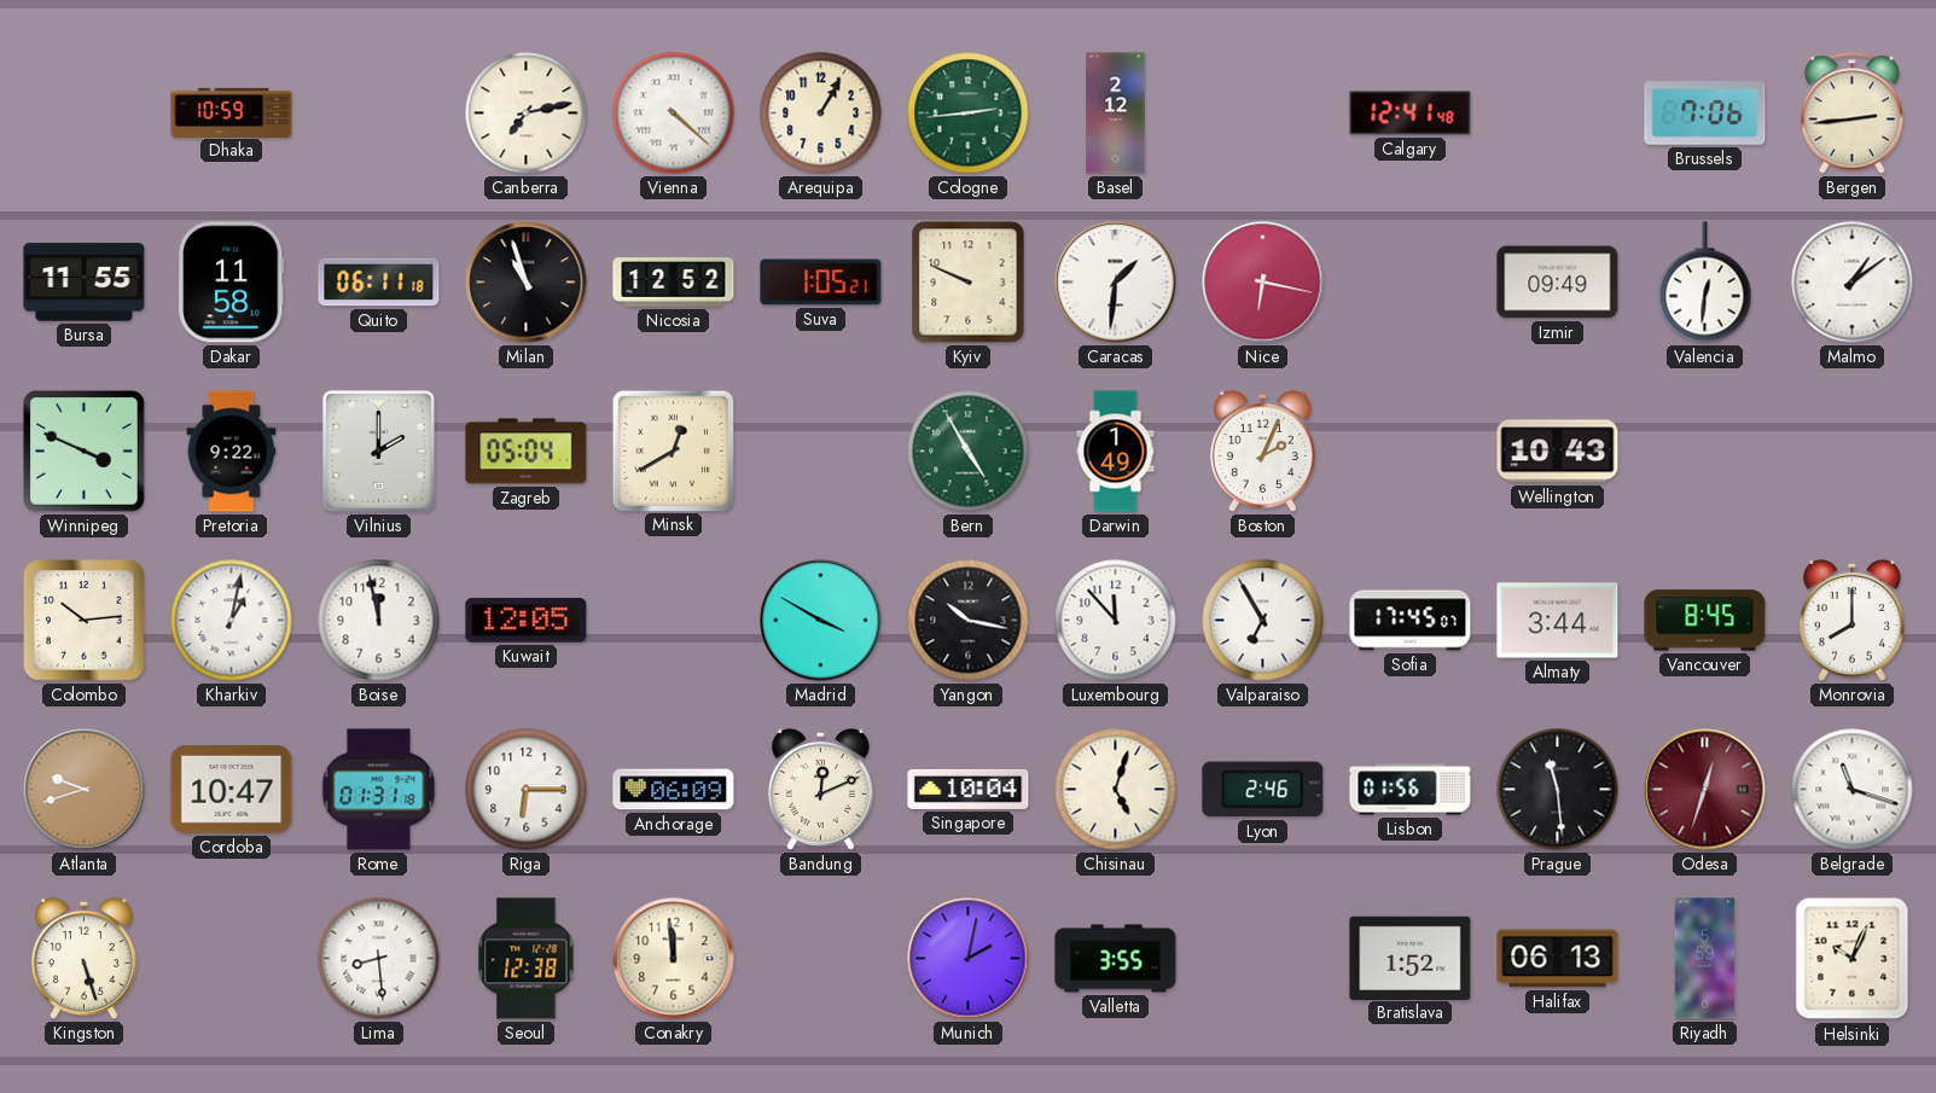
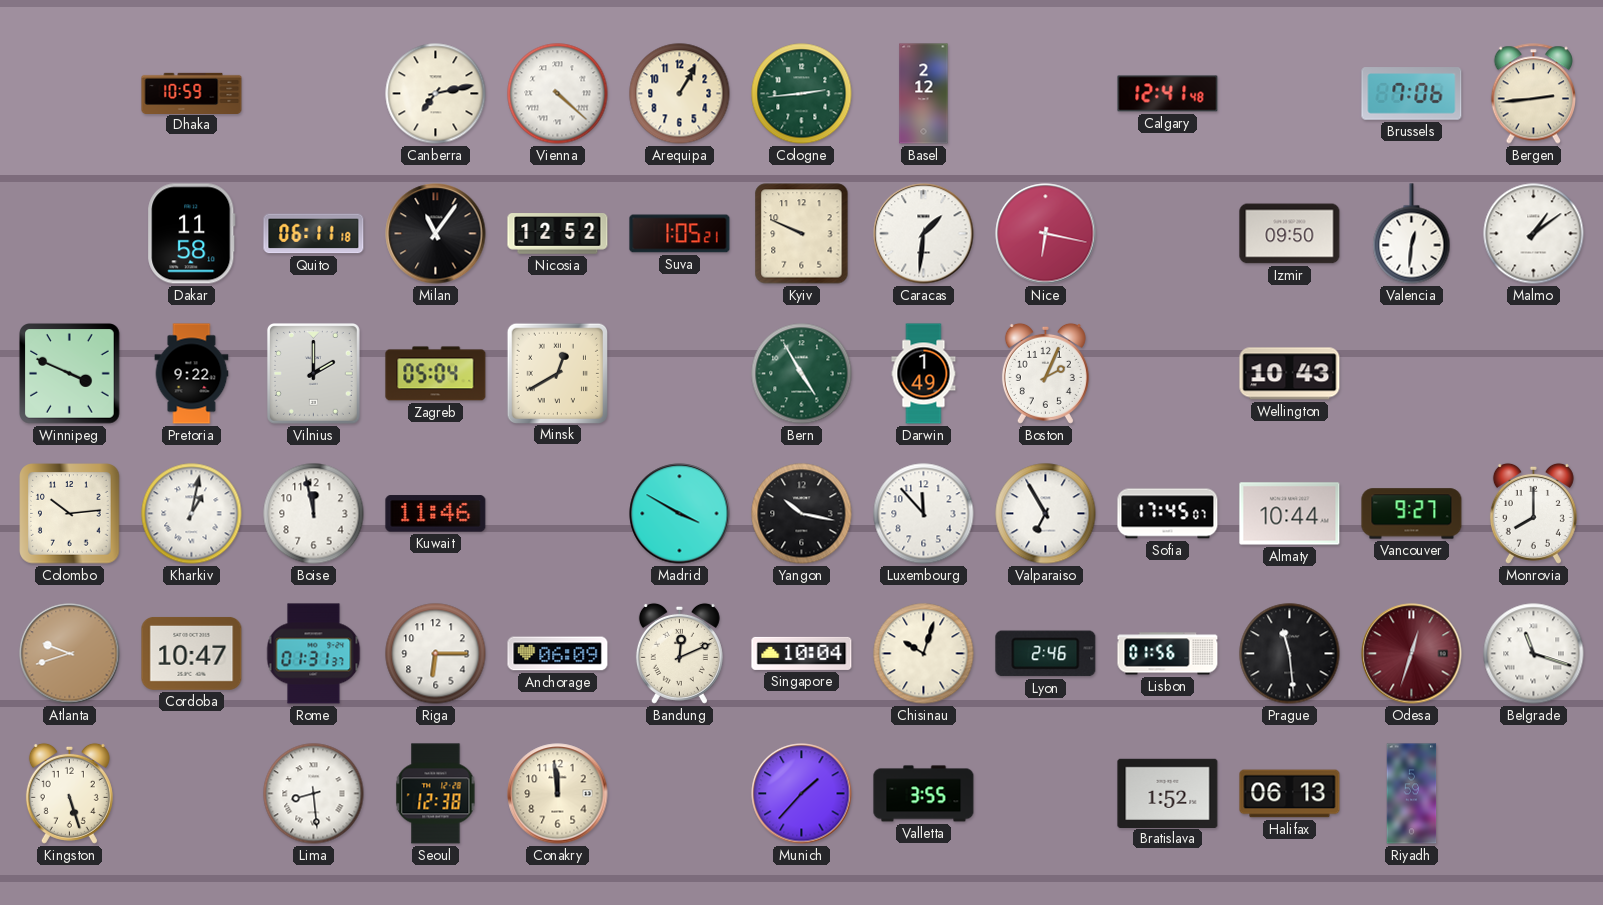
Bursa: 11:55 -> none (85, 283)
Milan: 10:57 -> 11:06 (436, 234)
Izmir: 09:49 -> 09:50 (1290, 234)
Kuwait: 12:05 -> 11:46 (436, 514)
Almaty: 3:44 -> 10:44 (1290, 514)
Vancouver: 8:45 -> 9:27 (1412, 514)
Rome: 01:31:18 -> 01:31:37 (314, 654)
Chisinau: 5:03 -> 10:03 (924, 654)
Munich: 2:02 -> 1:37 (802, 794)
Helsinki: 10:04 -> none (1853, 959)
